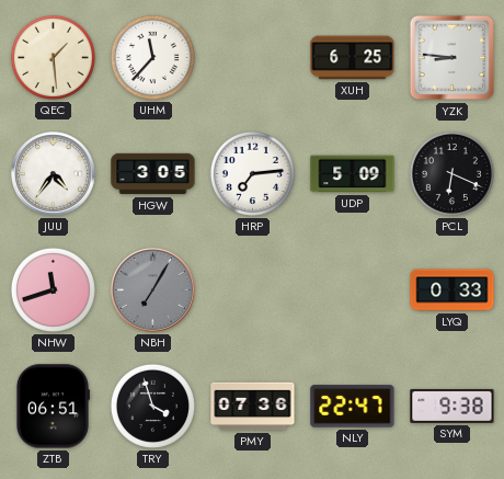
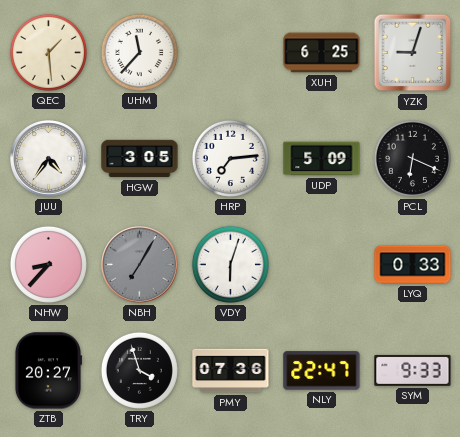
YZK: 8:46 -> 9:03 (413, 53)
NHW: 11:42 -> 8:37 (48, 264)
VDY: none -> 6:03 (230, 264)
ZTB: 06:51 -> 20:27 (48, 371)
SYM: 9:38 -> 9:33 (413, 370)
